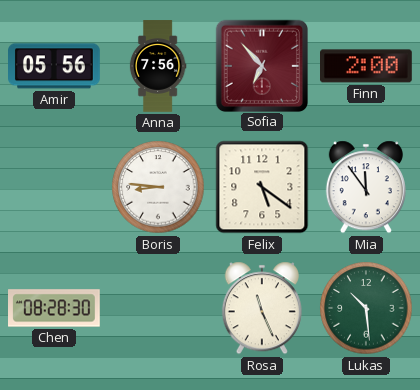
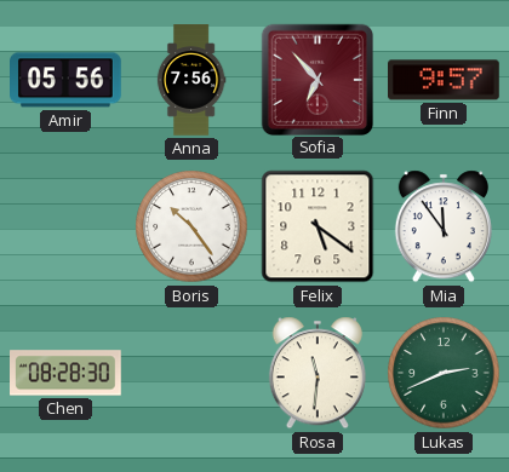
Finn: 2:00 -> 9:57 (445, 80)
Boris: 8:46 -> 10:24 (191, 226)
Rosa: 11:26 -> 11:31 (318, 373)
Lukas: 10:29 -> 2:41 (444, 373)
